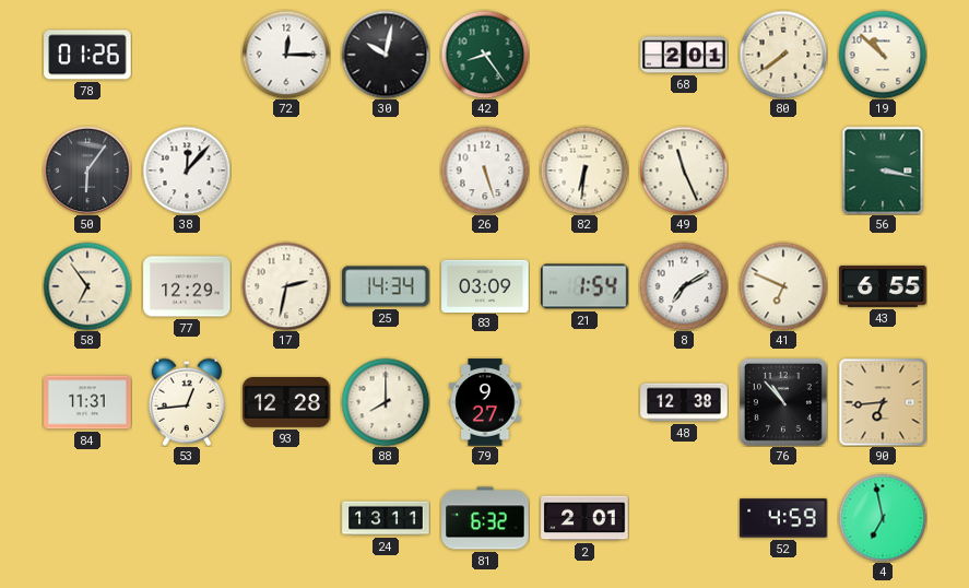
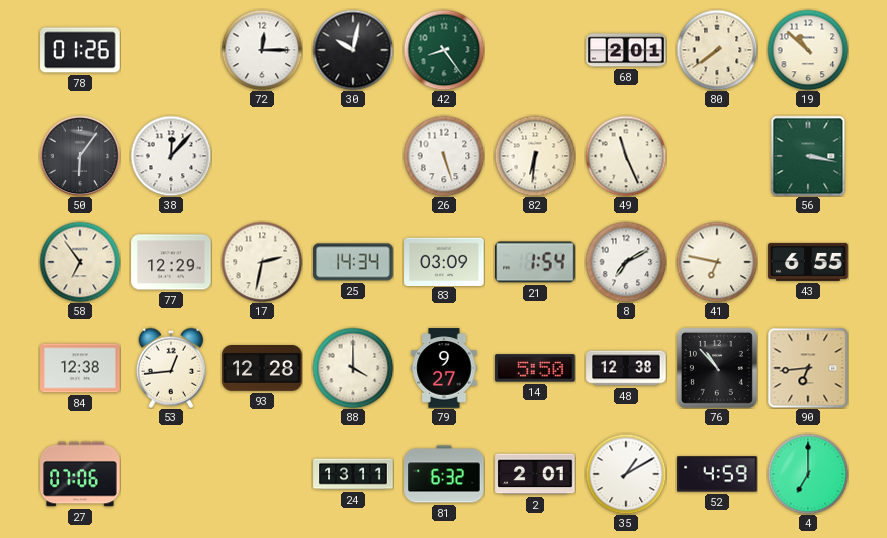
41: 6:49 -> 6:47 (717, 262)
84: 11:31 -> 12:38 (80, 368)
88: 8:00 -> 4:00 (353, 368)
14: none -> 5:50 (535, 368)
27: none -> 07:06 (80, 474)
35: none -> 1:10 (626, 474)
4: 6:58 -> 7:00 (808, 474)
